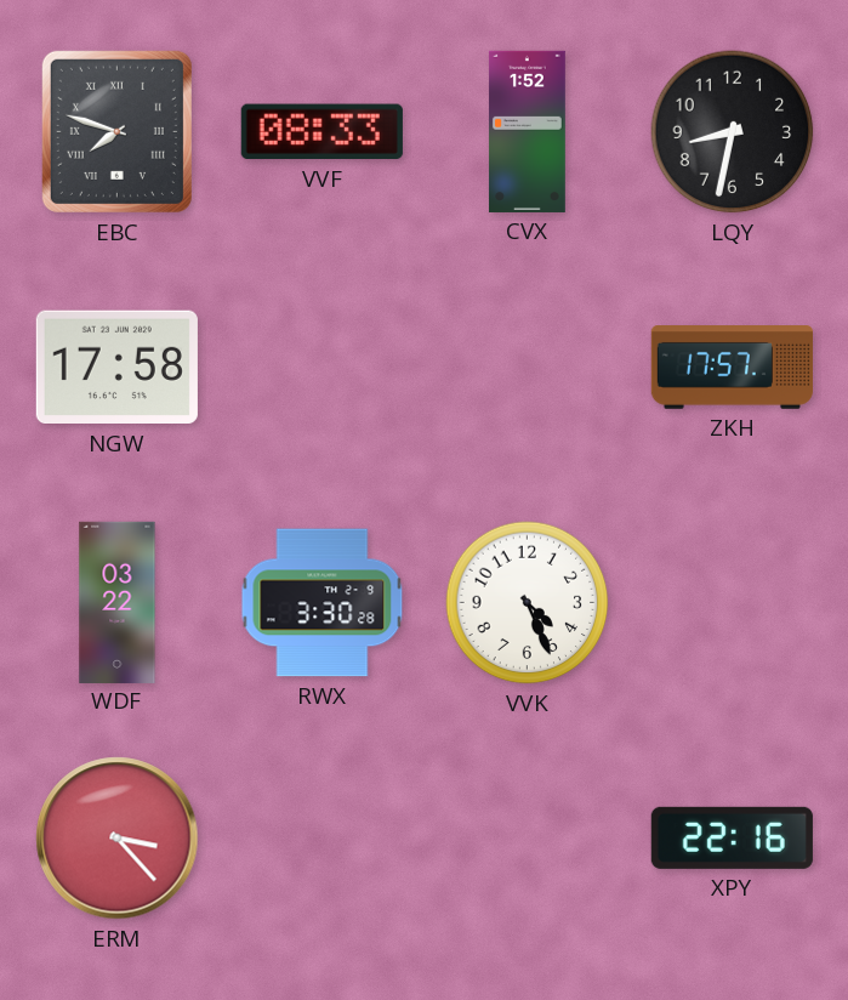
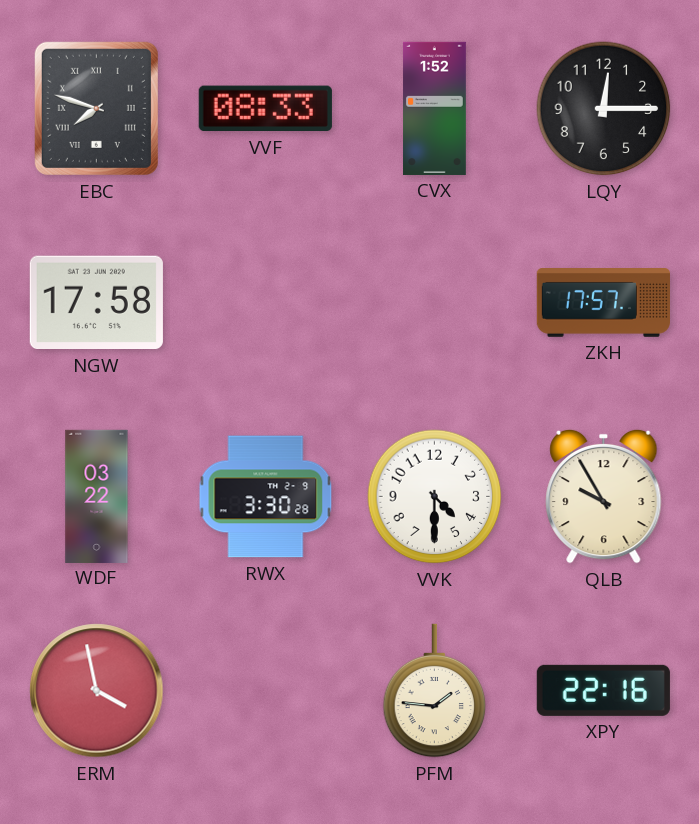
LQY: 8:32 -> 12:15 (604, 109)
VVK: 4:26 -> 4:30 (435, 497)
QLB: none -> 9:55 (604, 496)
ERM: 3:23 -> 3:58 (97, 691)
PFM: none -> 1:46 (435, 691)
